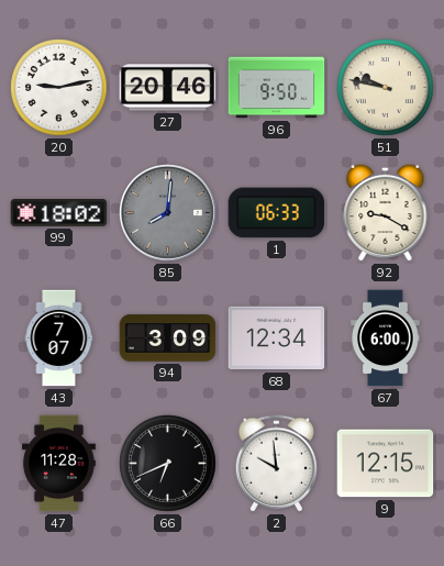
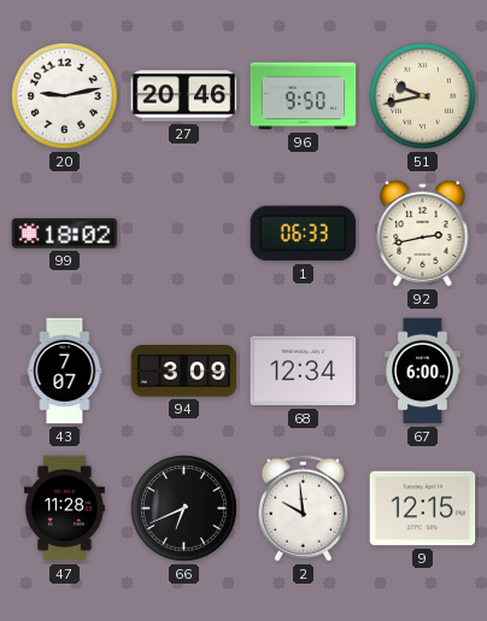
51: 9:47 -> 9:43 (423, 96)
85: 8:01 -> none (168, 213)
92: 9:20 -> 2:43 (423, 233)
